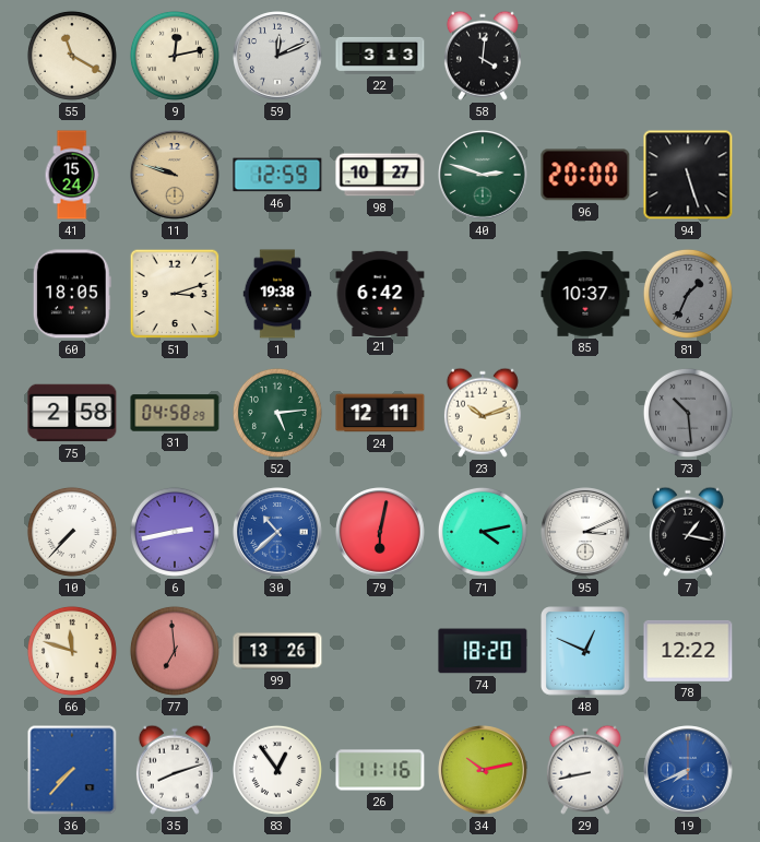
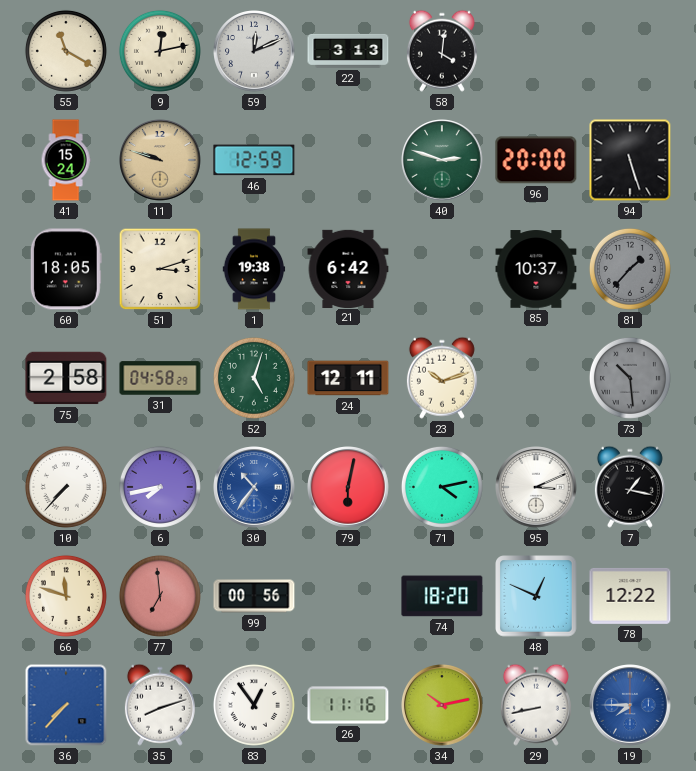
98: 10:27 -> none (380, 175)
81: 1:34 -> 1:37 (630, 269)
52: 5:14 -> 5:03 (254, 378)
6: 2:43 -> 7:43 (160, 487)
30: 10:38 -> 10:36 (254, 487)
99: 13:26 -> 00:56 (254, 596)
19: 7:41 -> 7:45 (630, 705)
